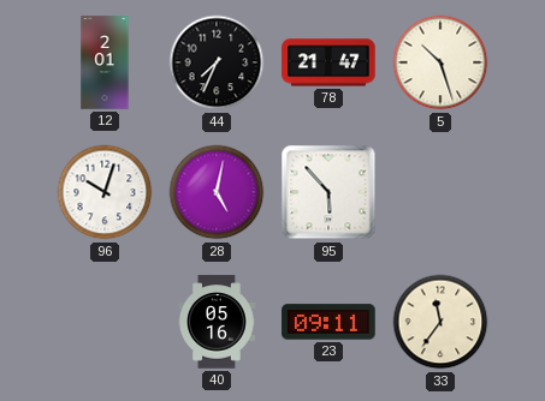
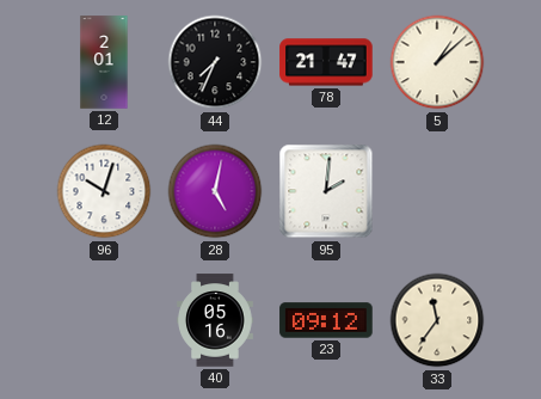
5: 10:27 -> 1:08 (437, 62)
95: 5:53 -> 2:01 (326, 191)
23: 09:11 -> 09:12 (326, 320)
